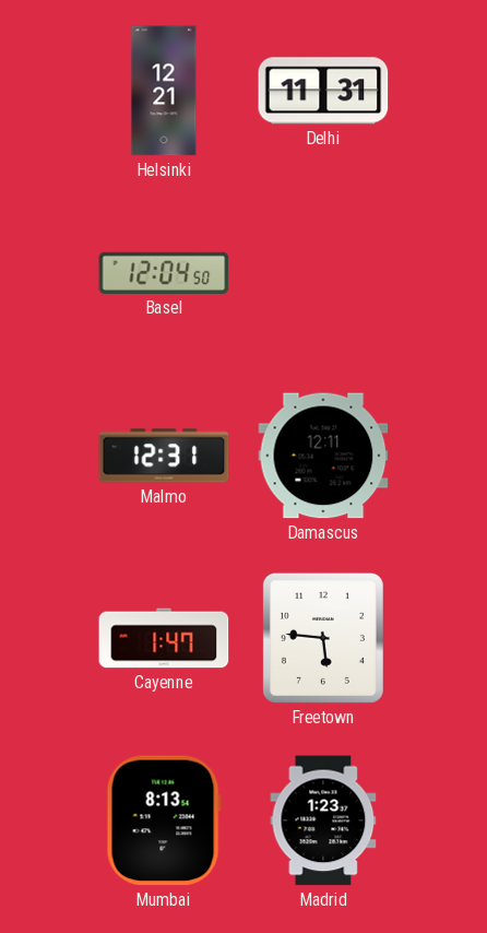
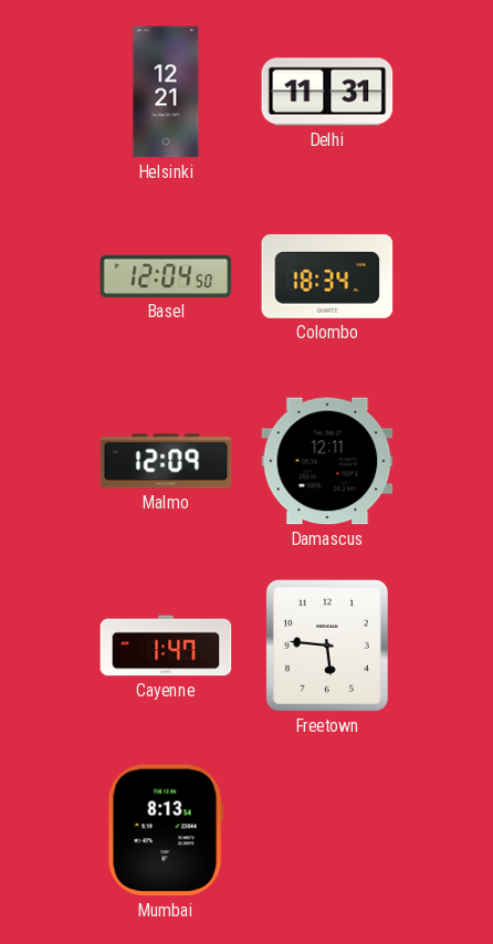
Colombo: none -> 18:34 (327, 276)
Malmo: 12:31 -> 12:09 (166, 461)
Madrid: 1:23 -> none (323, 820)
